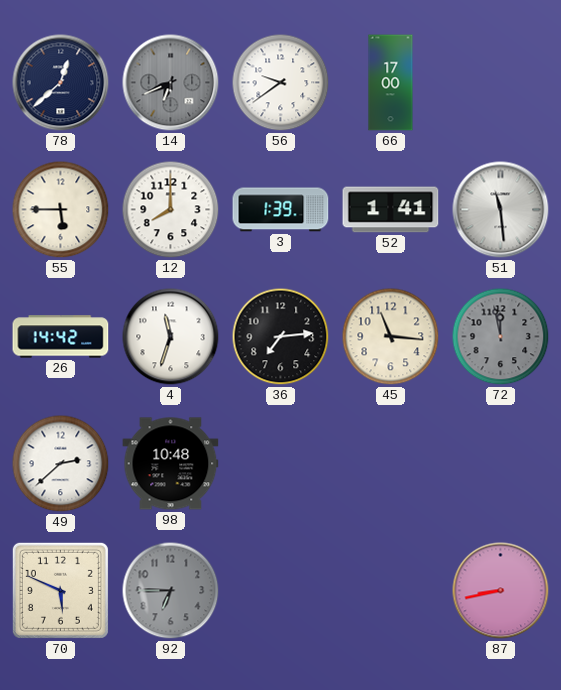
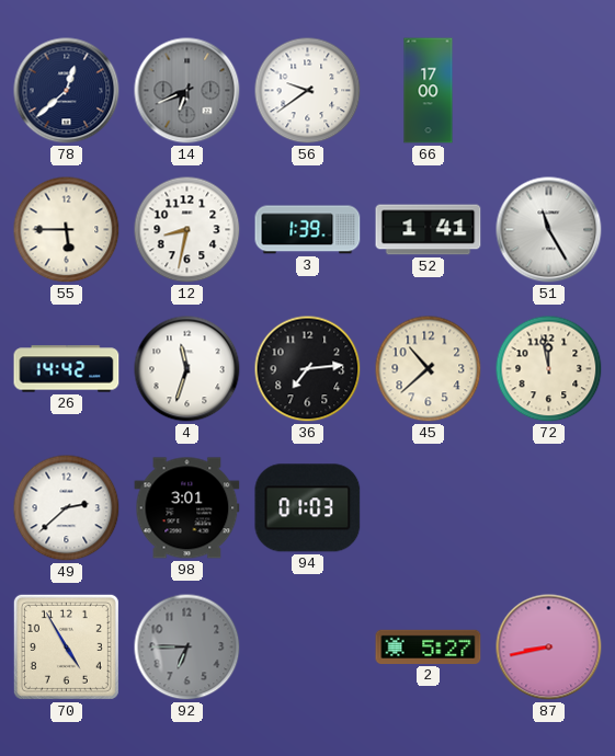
12: 8:00 -> 8:32 (187, 230)
51: 11:29 -> 11:25 (549, 230)
45: 11:16 -> 10:38 (429, 369)
72 dial: grey -> cream (549, 369)
98: 10:48 -> 3:01 (187, 508)
94: none -> 01:03 (308, 508)
70: 5:49 -> 4:55 (66, 646)
2: none -> 5:27 (429, 646)
